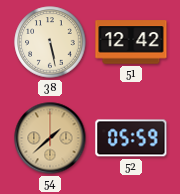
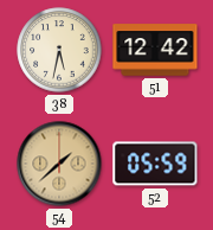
38: 5:28 -> 5:32 (59, 50)
